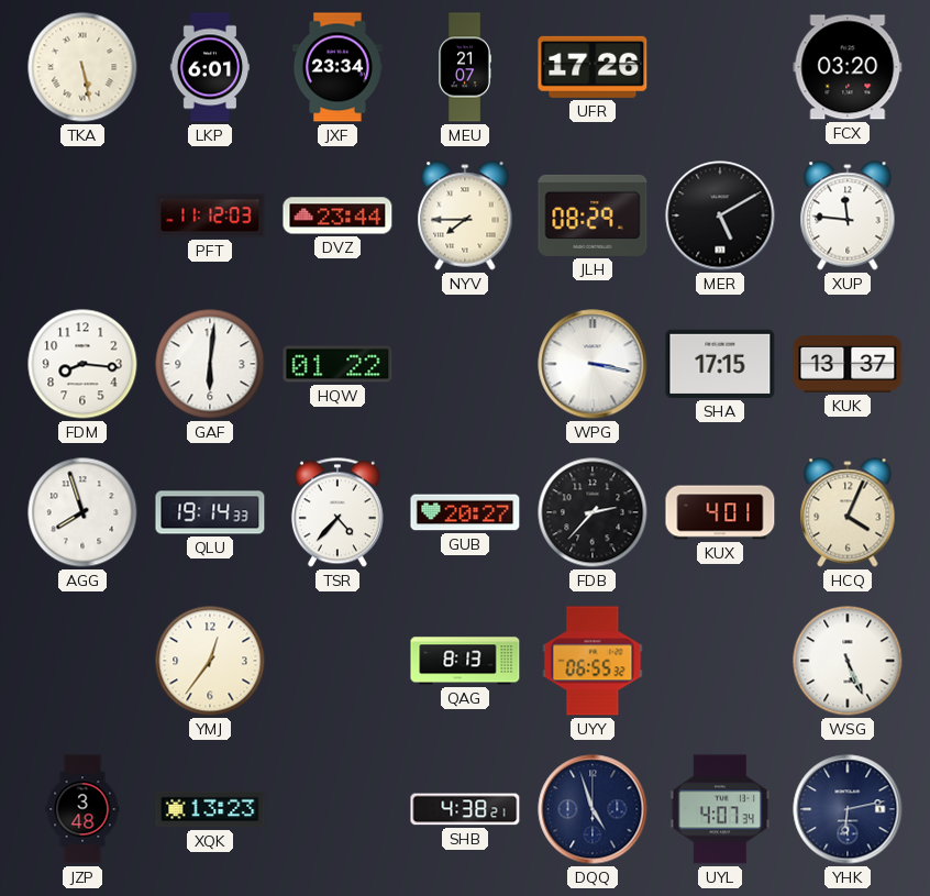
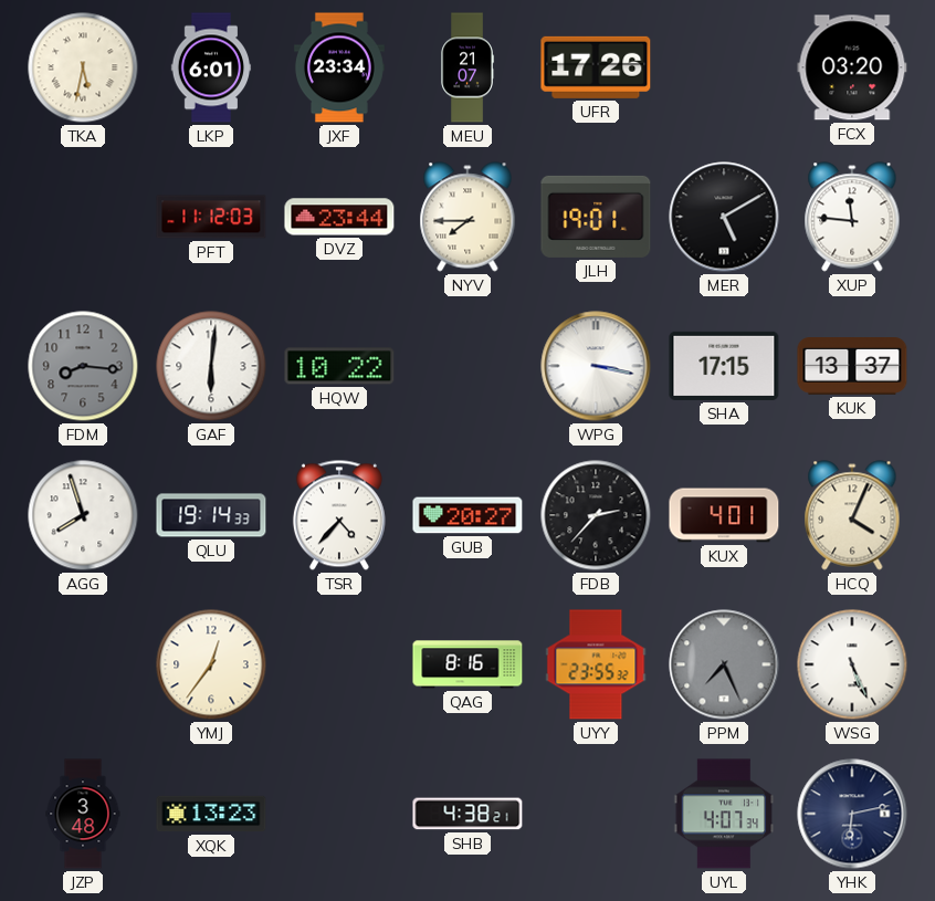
TKA: 5:28 -> 5:32 (83, 67)
JLH: 08:29 -> 19:01 (596, 217)
FDM dial: white -> grey (83, 366)
HQW: 01:22 -> 10:22 (339, 366)
QAG: 8:13 -> 8:16 (467, 664)
UYY: 06:55 -> 23:55 (596, 664)
PPM: none -> 7:26 (724, 664)
DQQ: 4:57 -> none (593, 809)
